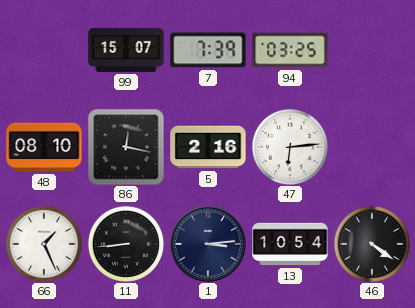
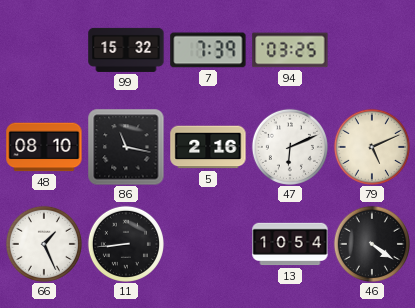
99: 15:07 -> 15:32 (126, 50)
86: 12:17 -> 11:17 (126, 147)
47: 6:14 -> 6:11 (290, 147)
79: none -> 5:11 (372, 147)
1: 3:14 -> none (208, 244)
